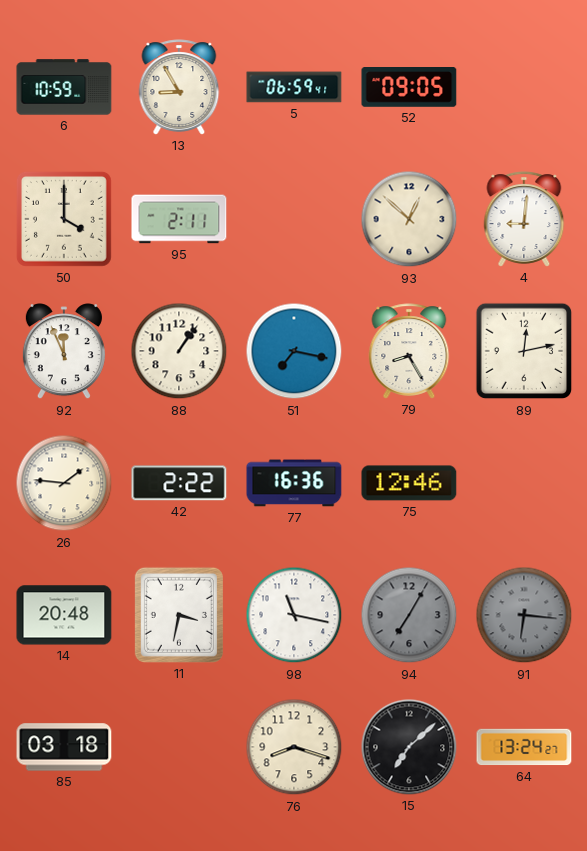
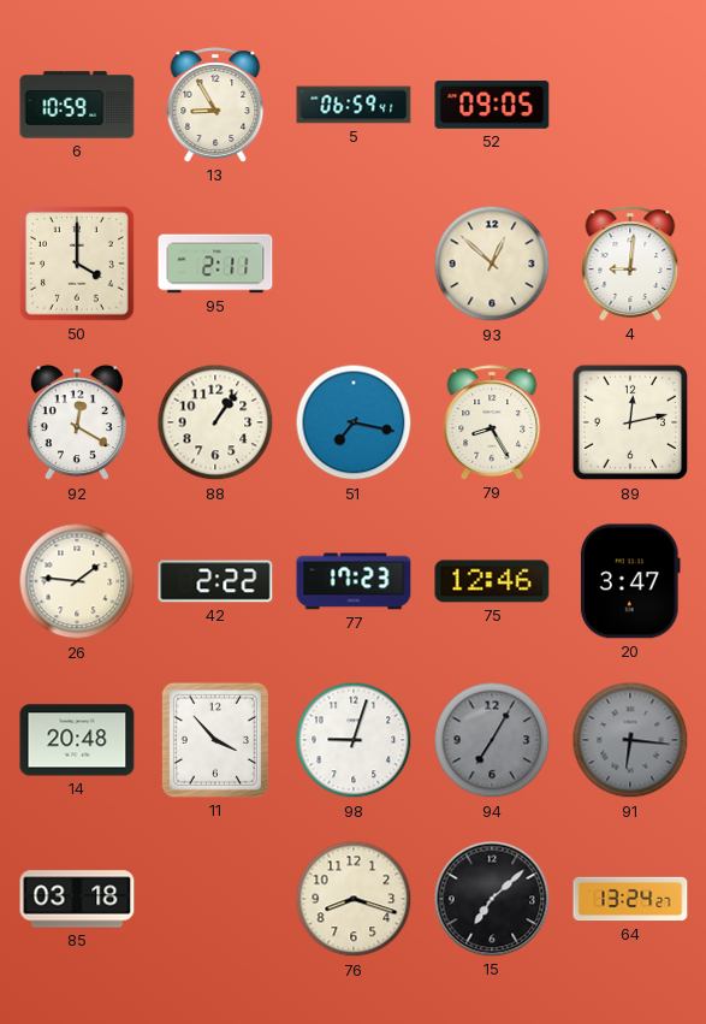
92: 11:56 -> 12:20 (77, 424)
77: 16:36 -> 17:23 (354, 581)
20: none -> 3:47 (630, 581)
11: 3:32 -> 3:53 (215, 740)
98: 11:17 -> 9:03 (354, 740)
